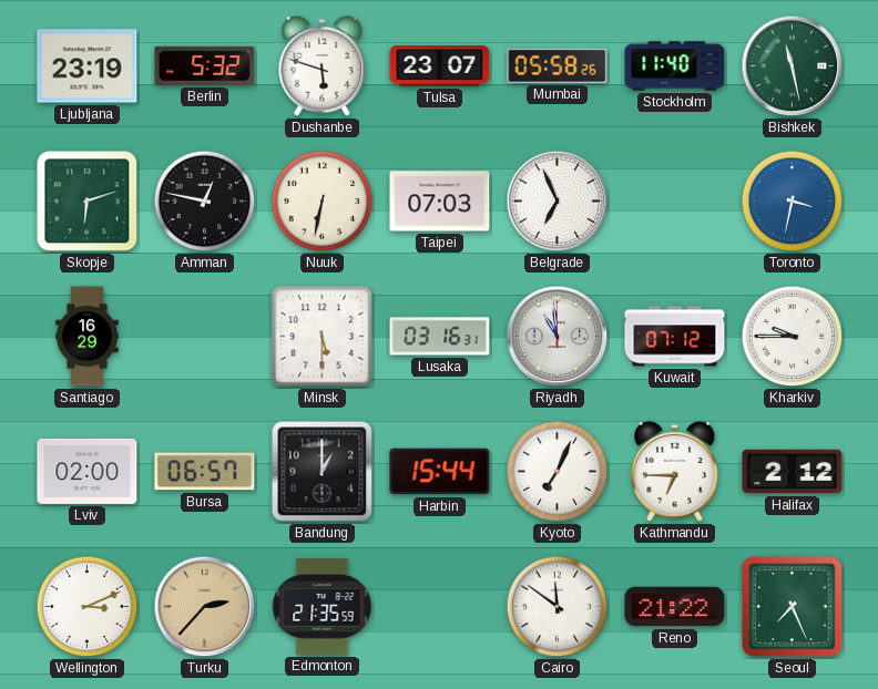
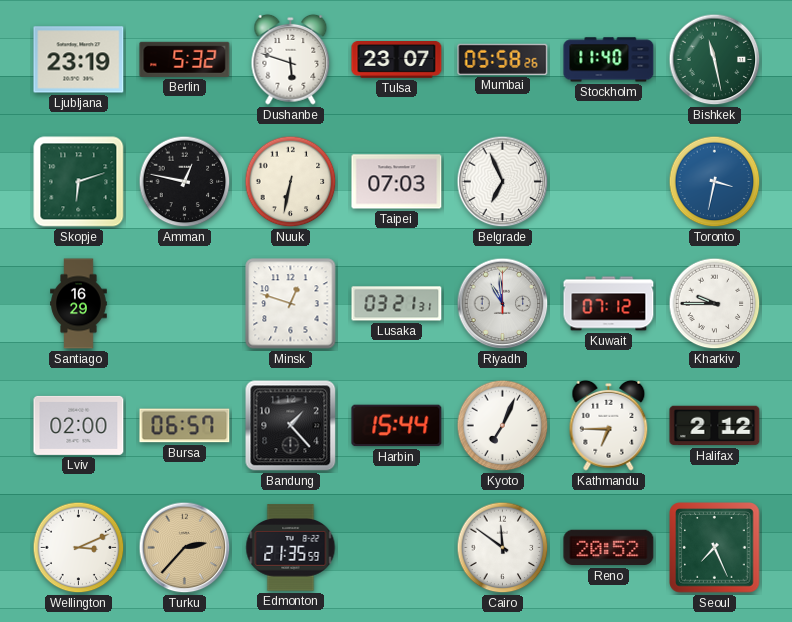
Minsk: 5:30 -> 12:48 (291, 304)
Lusaka: 03:16 -> 03:21 (397, 304)
Bandung: 1:00 -> 1:23 (291, 426)
Reno: 21:22 -> 20:52 (609, 548)
